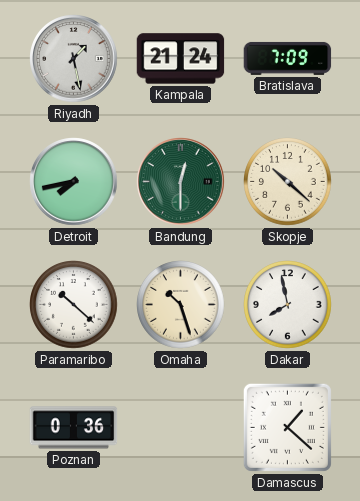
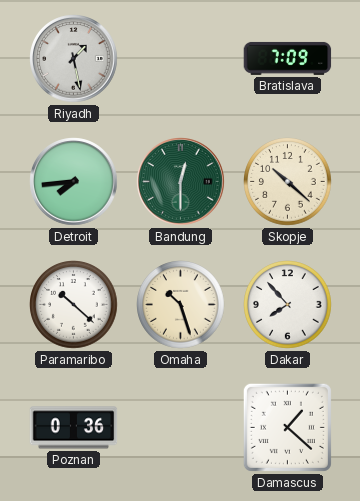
Kampala: 21:24 -> none (181, 59)
Detroit: 7:43 -> 7:44 (74, 182)
Dakar: 7:58 -> 7:53 (288, 305)
